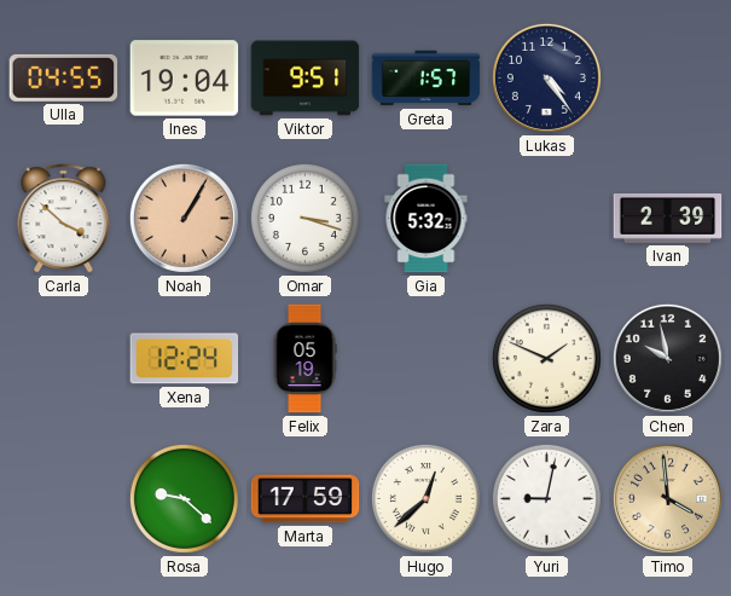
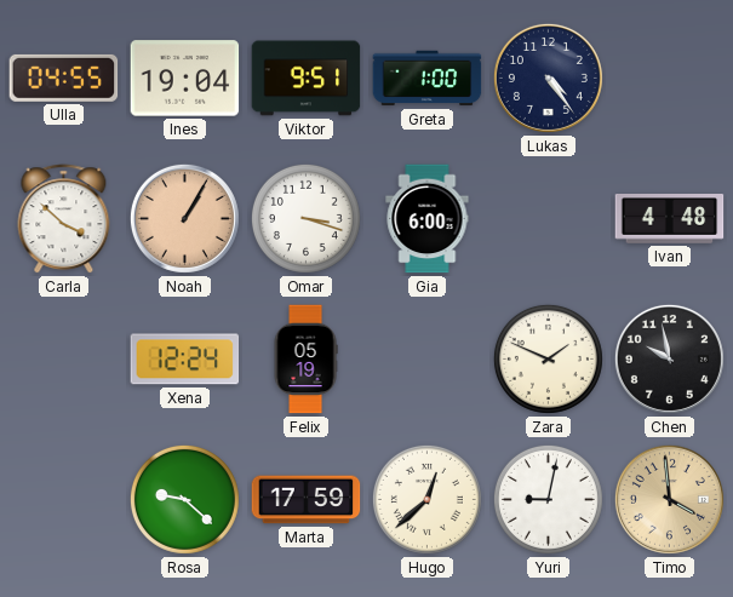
Greta: 1:57 -> 1:00 (428, 79)
Gia: 5:32 -> 6:00 (428, 219)
Ivan: 2:39 -> 4:48 (670, 219)
